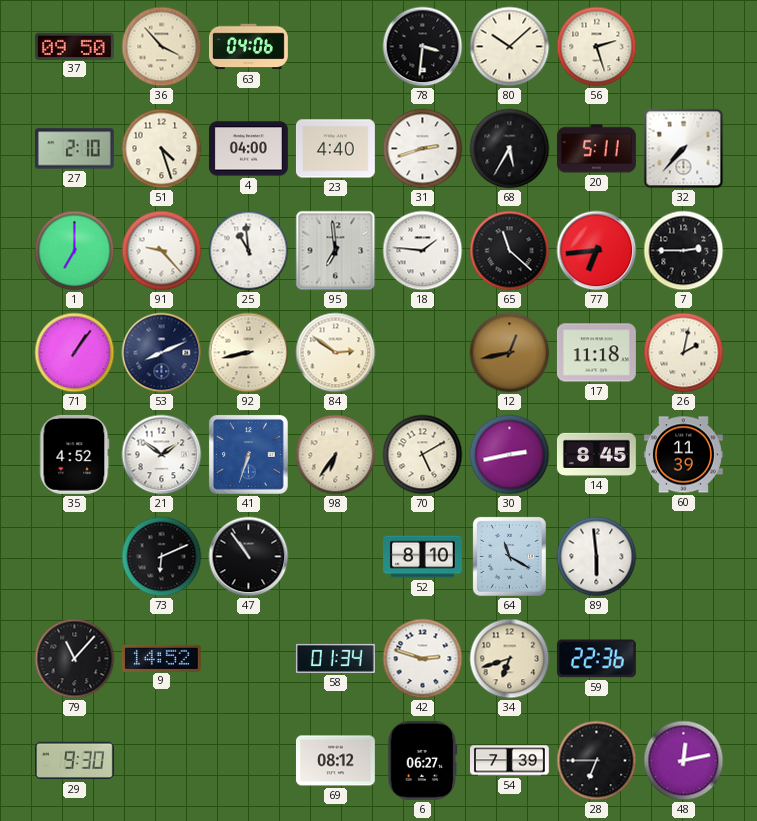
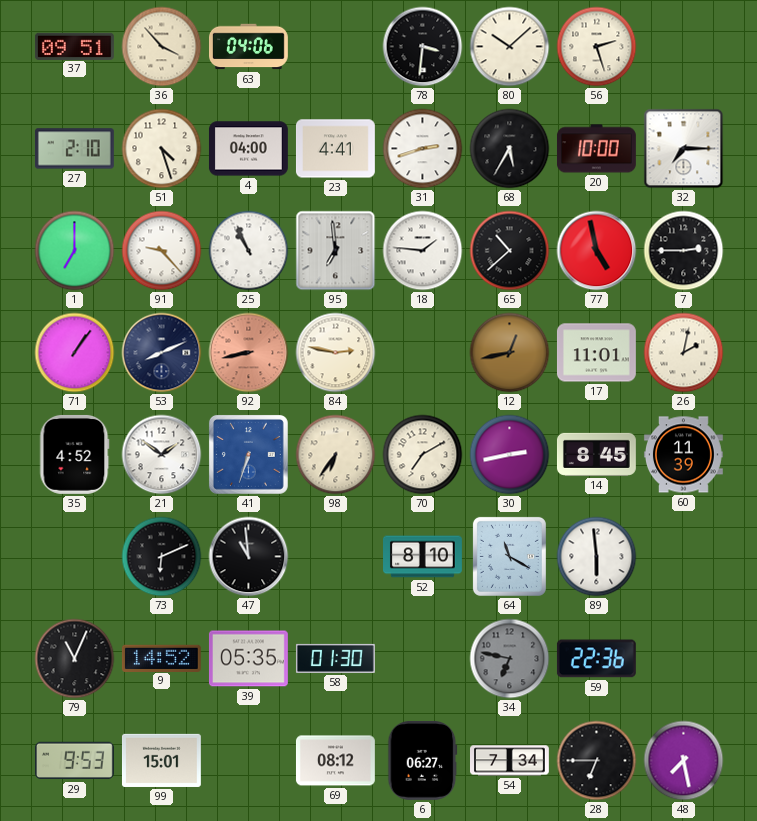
37: 09:50 -> 09:51 (74, 46)
23: 4:40 -> 4:41 (335, 149)
20: 5:11 -> 10:00 (596, 149)
32: 7:37 -> 7:15 (684, 149)
25: 10:59 -> 10:56 (249, 251)
65: 11:22 -> 10:38 (510, 251)
77: 6:44 -> 4:58 (597, 251)
92 dial: cream -> salmon (249, 353)
84: 2:51 -> 2:47 (336, 353)
17: 11:18 -> 11:01 (596, 353)
70: 5:10 -> 7:10 (423, 455)
47: 10:54 -> 10:59 (249, 557)
79: 11:07 -> 11:04 (75, 659)
39: none -> 05:35 (248, 659)
58: 01:34 -> 01:30 (335, 658)
42: 2:48 -> none (423, 659)
34: 6:42 -> 6:47 (510, 659)
34 dial: cream -> grey (510, 659)
29: 9:30 -> 9:53 (74, 761)
99: none -> 15:01 (161, 760)
54: 7:39 -> 7:34 (510, 761)
48: 12:13 -> 7:28 (684, 761)
